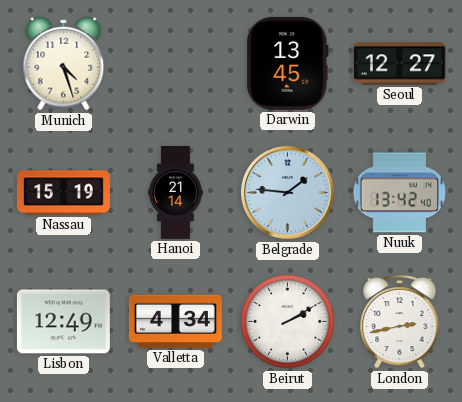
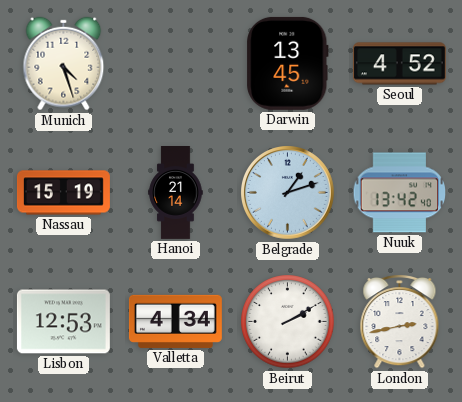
Seoul: 12:27 -> 4:52 (399, 64)
Belgrade: 1:46 -> 1:12 (288, 193)
Lisbon: 12:49 -> 12:53 (63, 322)
